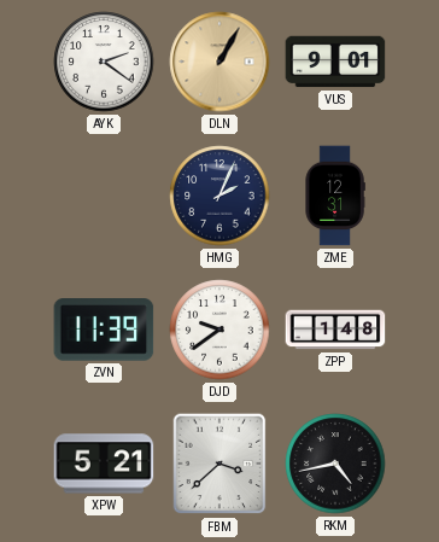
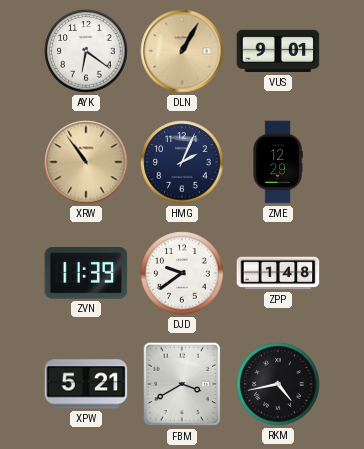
AYK: 2:21 -> 6:21 (86, 51)
XRW: none -> 10:54 (86, 162)
ZME: 12:31 -> 12:29 (278, 162)
FBM: 3:38 -> 3:40 (182, 384)
